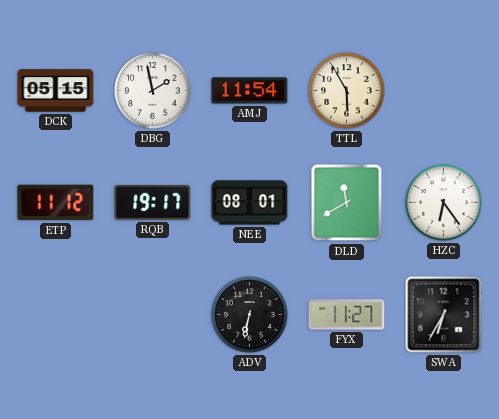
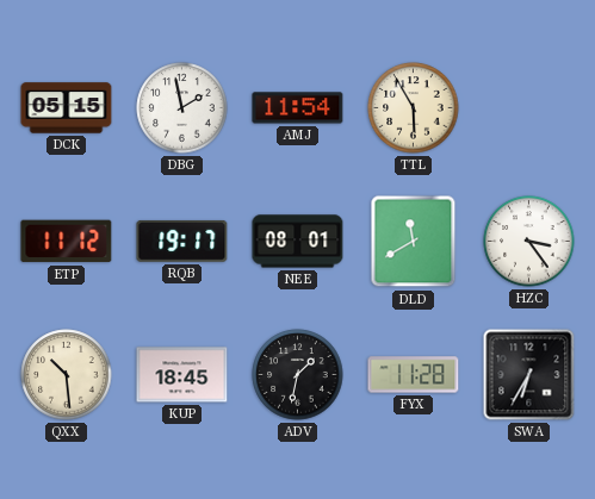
HZC: 6:24 -> 3:24 (529, 242)
QXX: none -> 10:29 (67, 375)
KUP: none -> 18:45 (182, 375)
ADV: 6:32 -> 1:32 (298, 375)
FYX: 11:27 -> 11:28 (414, 375)
